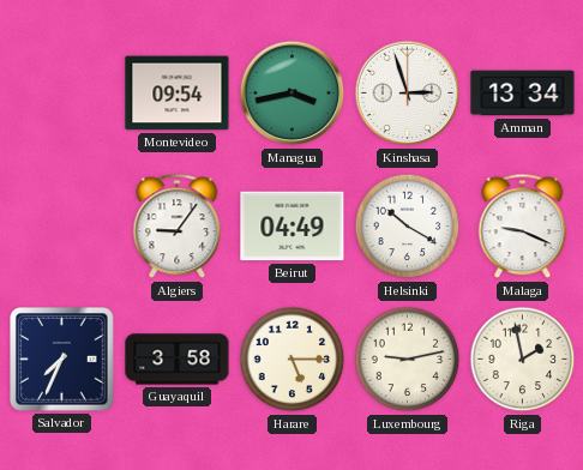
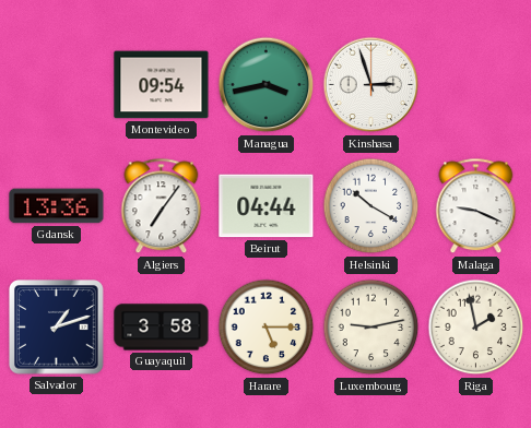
Amman: 13:34 -> none (523, 94)
Gdansk: none -> 13:36 (57, 206)
Algiers: 9:06 -> 7:06 (162, 206)
Beirut: 04:49 -> 04:44 (267, 206)
Salvador: 7:34 -> 1:12 (57, 328)
